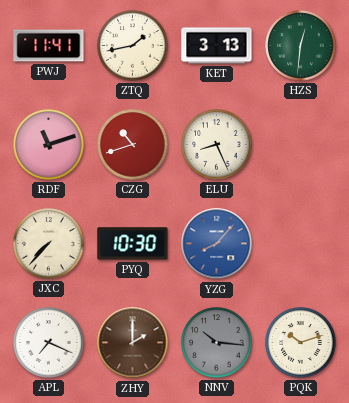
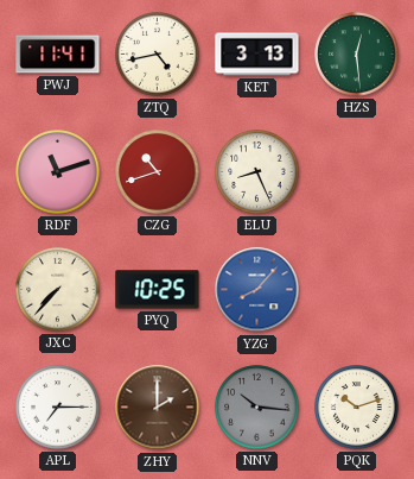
ZTQ: 1:43 -> 4:43 (158, 55)
HZS: 12:31 -> 12:29 (357, 55)
PYQ: 10:30 -> 10:25 (158, 290)
APL: 7:19 -> 7:15 (58, 408)
